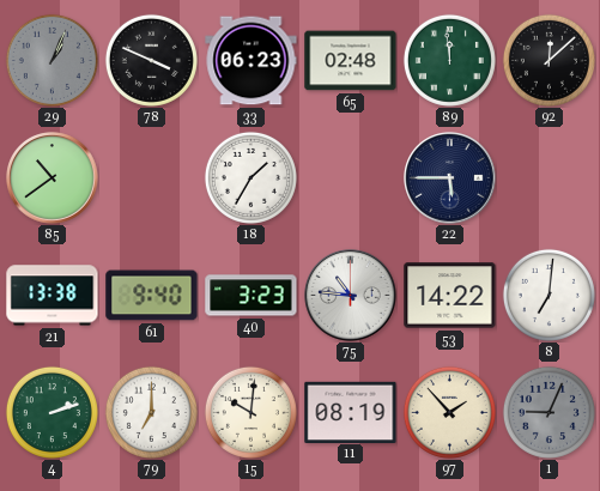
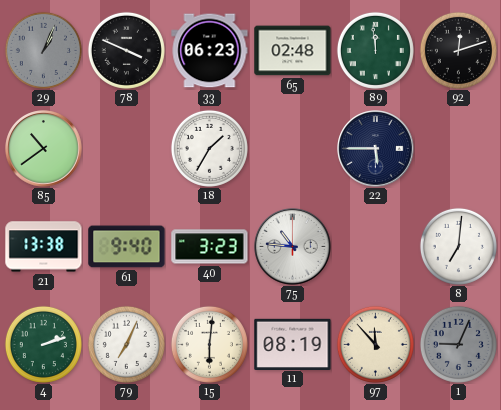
92: 12:08 -> 12:12 (458, 50)
53: 14:22 -> none (450, 296)
79: 7:00 -> 7:04 (126, 344)
15: 10:01 -> 6:01 (209, 344)
97: 1:53 -> 11:53 (375, 344)
